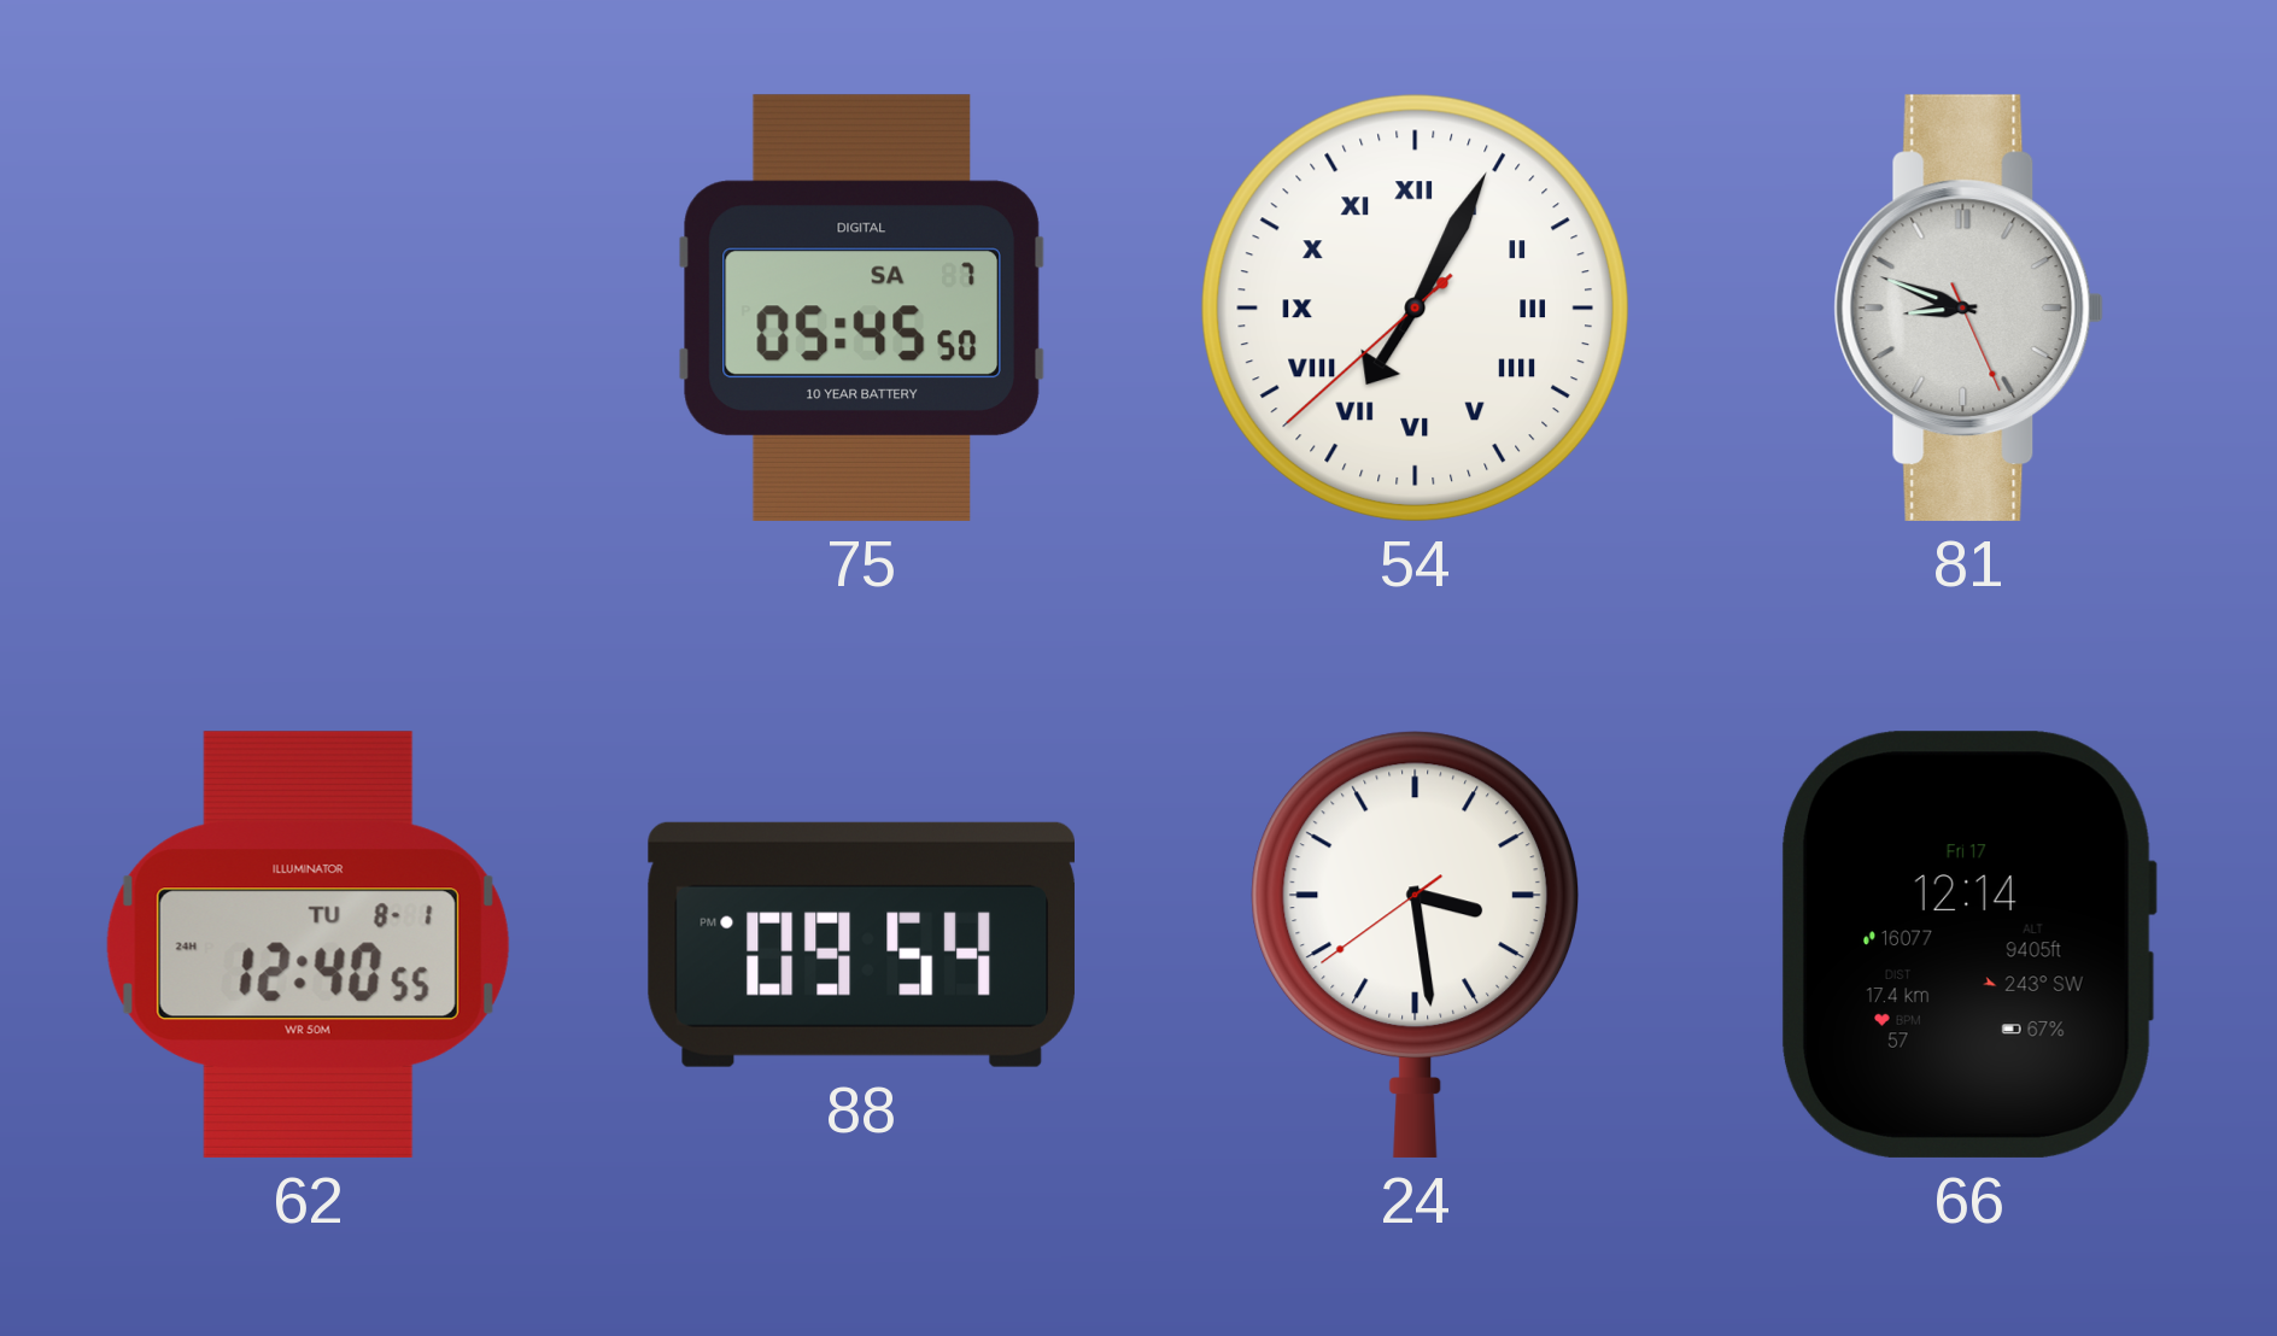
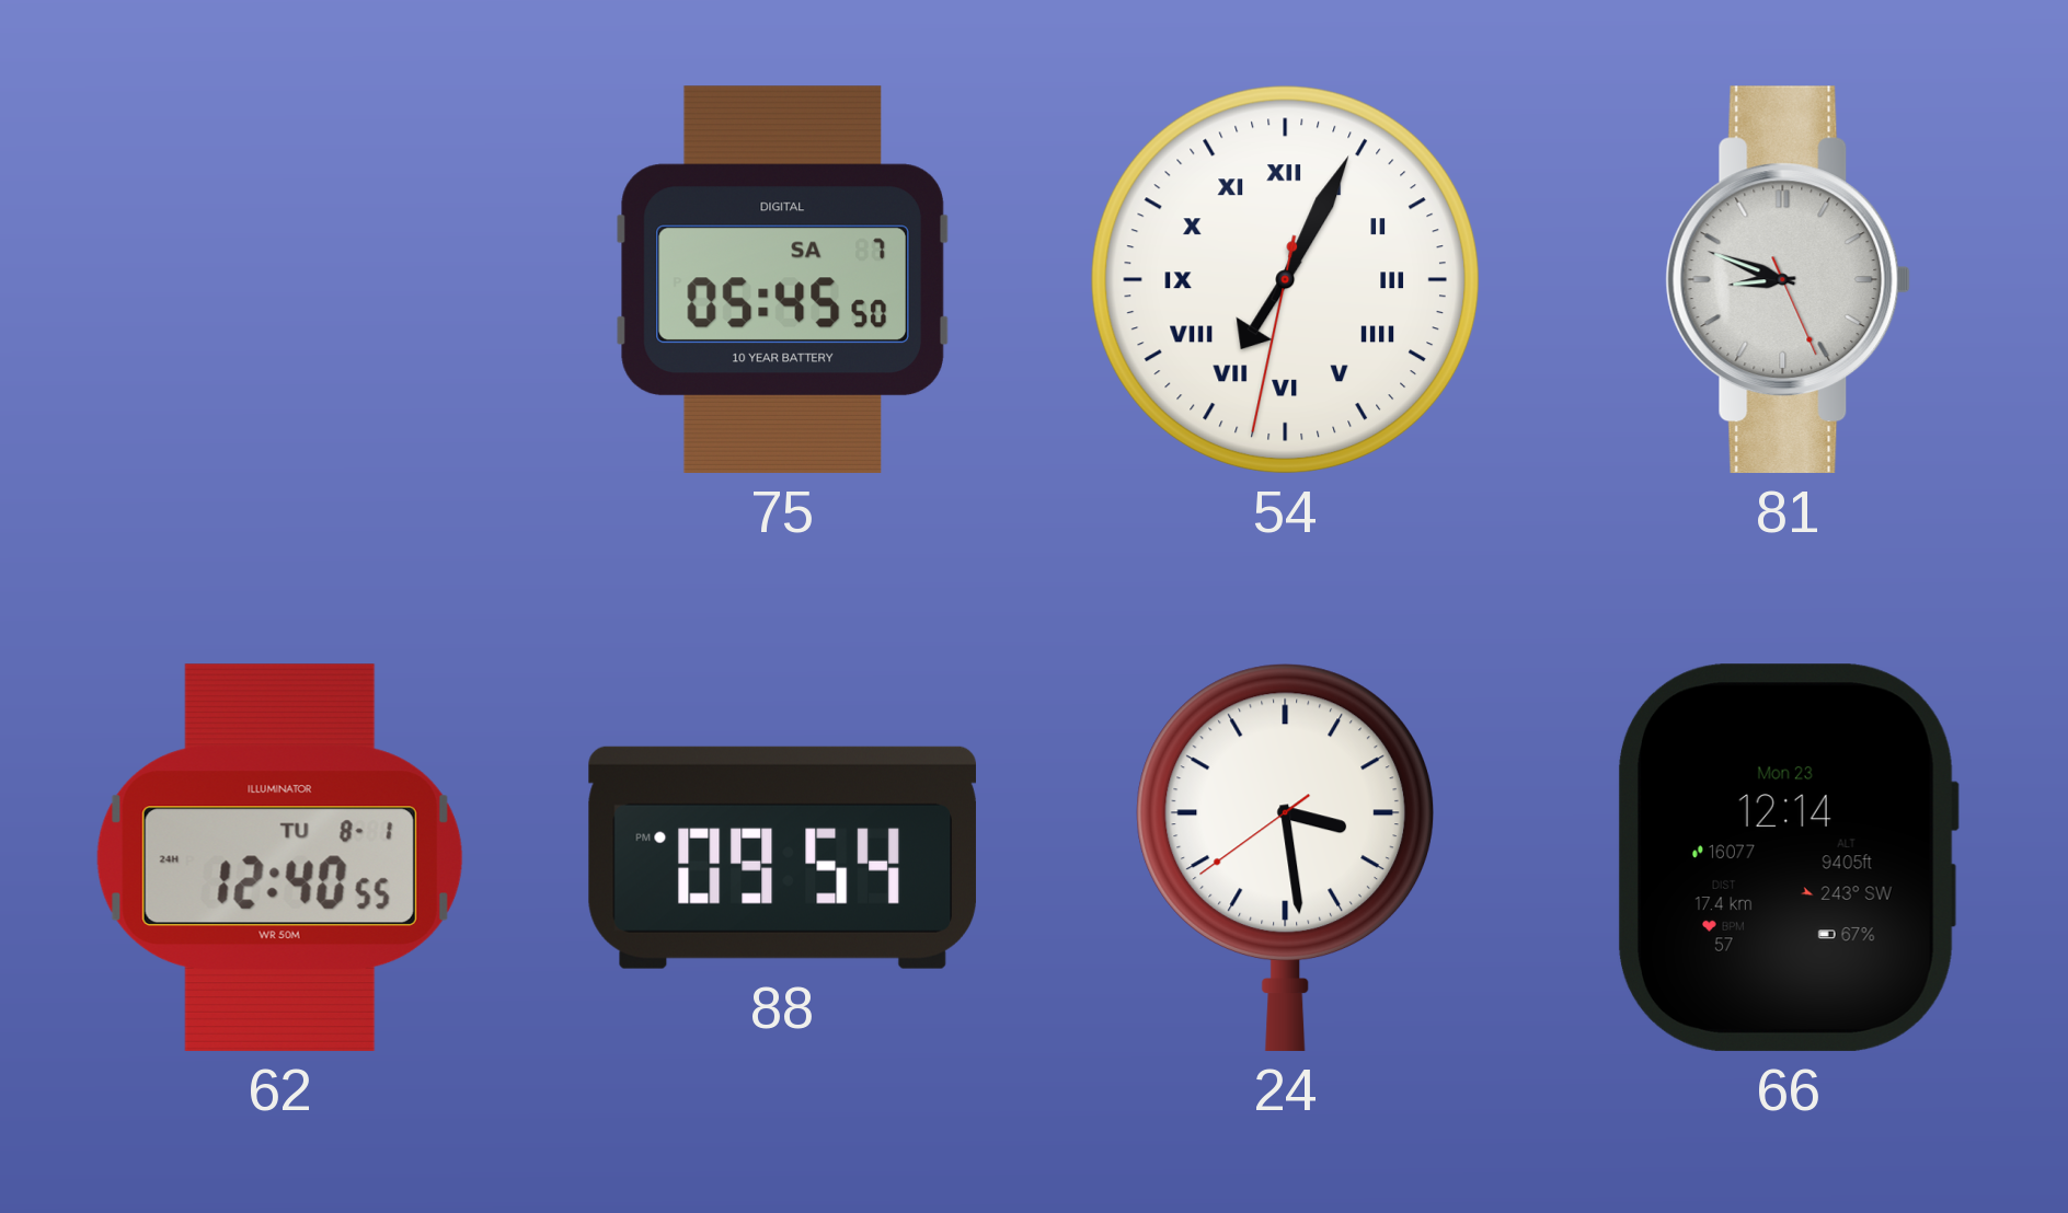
54: 7:04:38 -> 7:04:32 (1285, 279)
66 date: Fri 17 -> Mon 23 (1789, 857)
